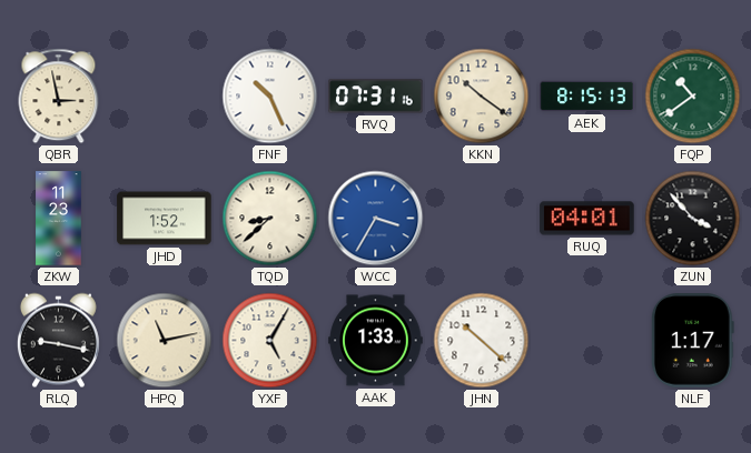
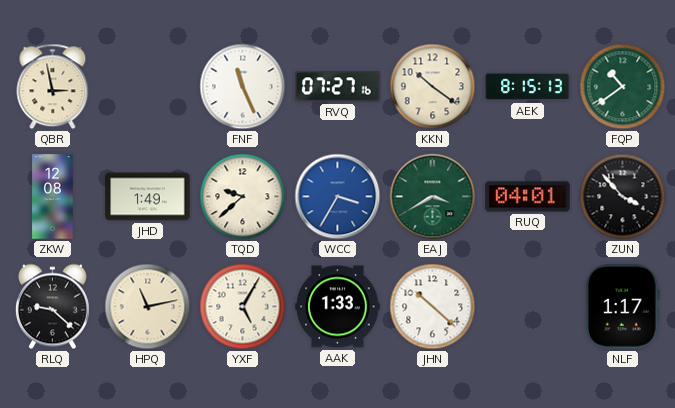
FNF: 10:26 -> 11:26 (243, 87)
RVQ: 07:31 -> 07:27 (338, 87)
ZKW: 11:23 -> 12:08 (53, 197)
JHD: 1:52 -> 1:49 (148, 197)
TQD: 8:38 -> 9:38 (243, 197)
EAJ: none -> 3:40 (433, 197)
RLQ: 9:17 -> 9:22 (52, 307)
